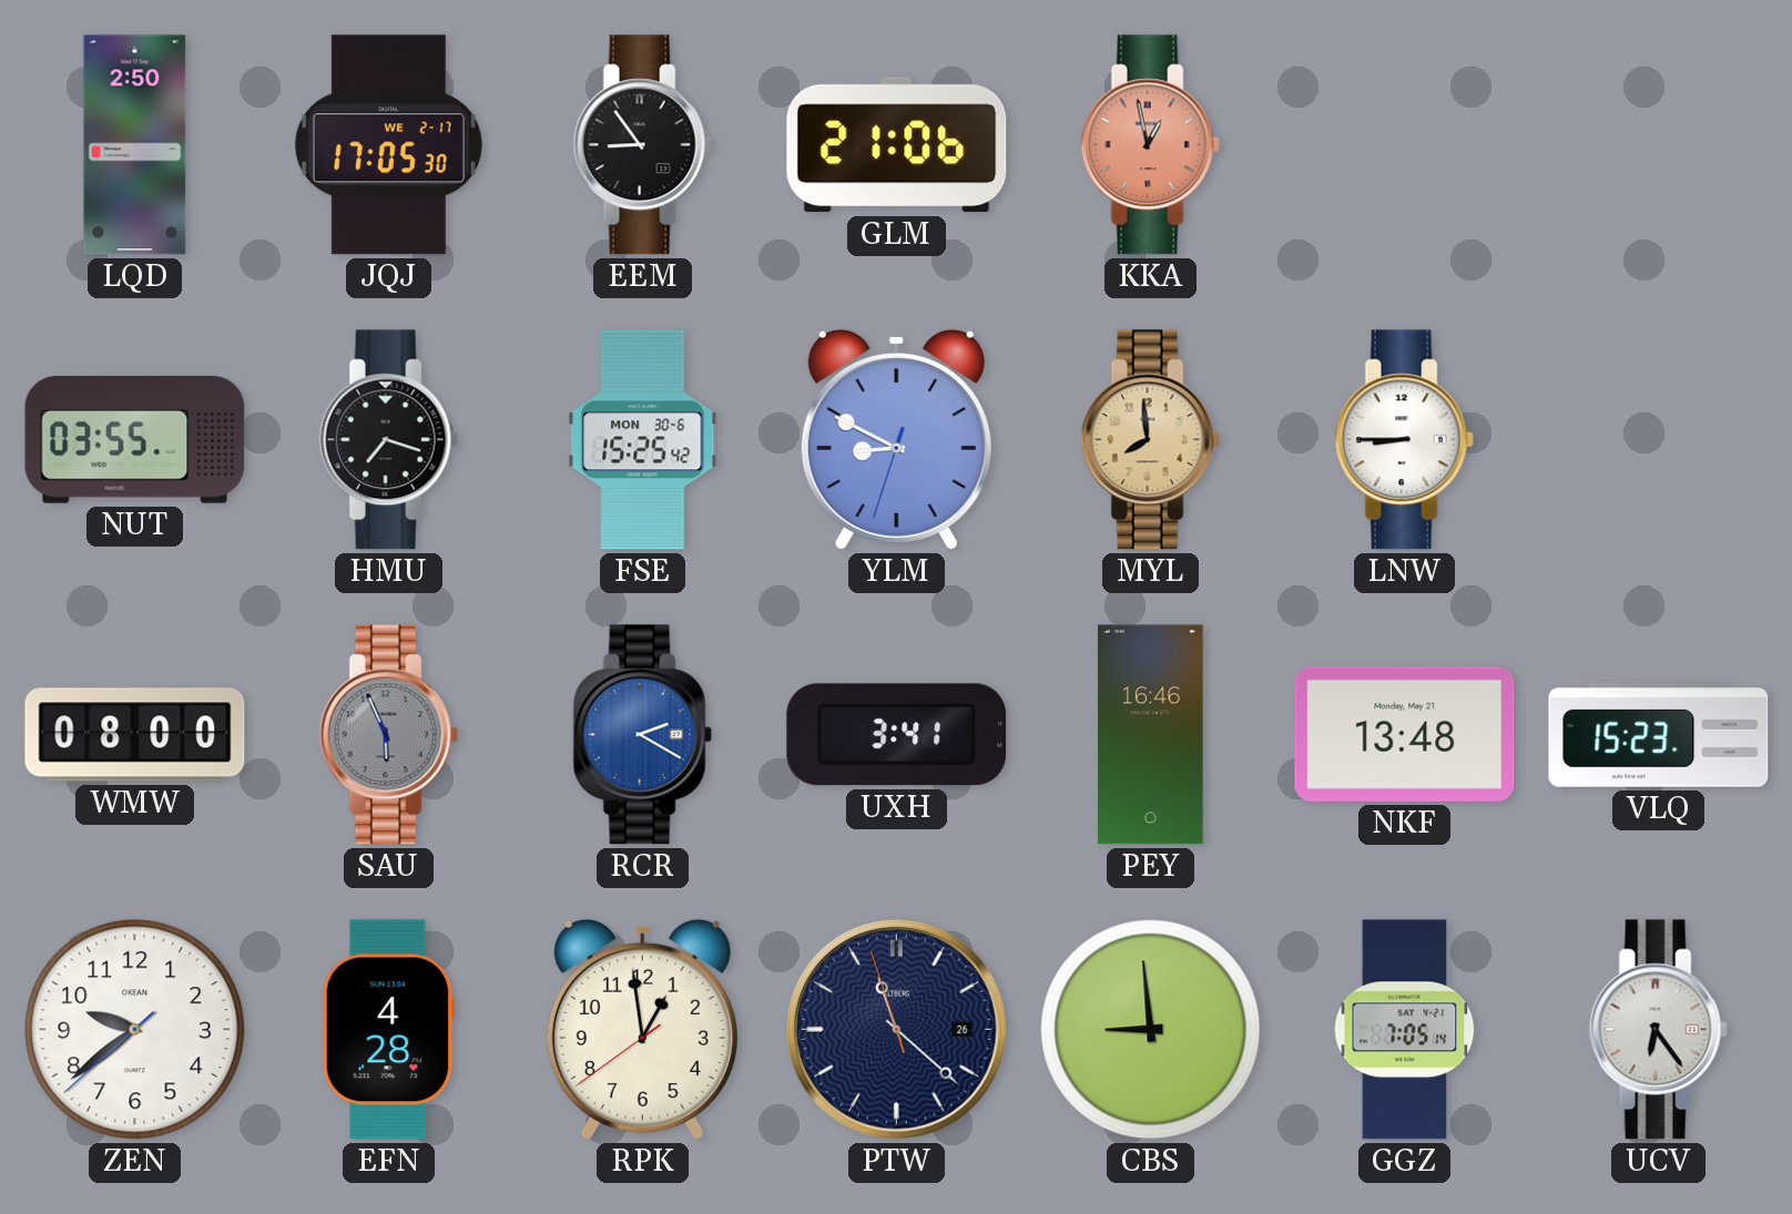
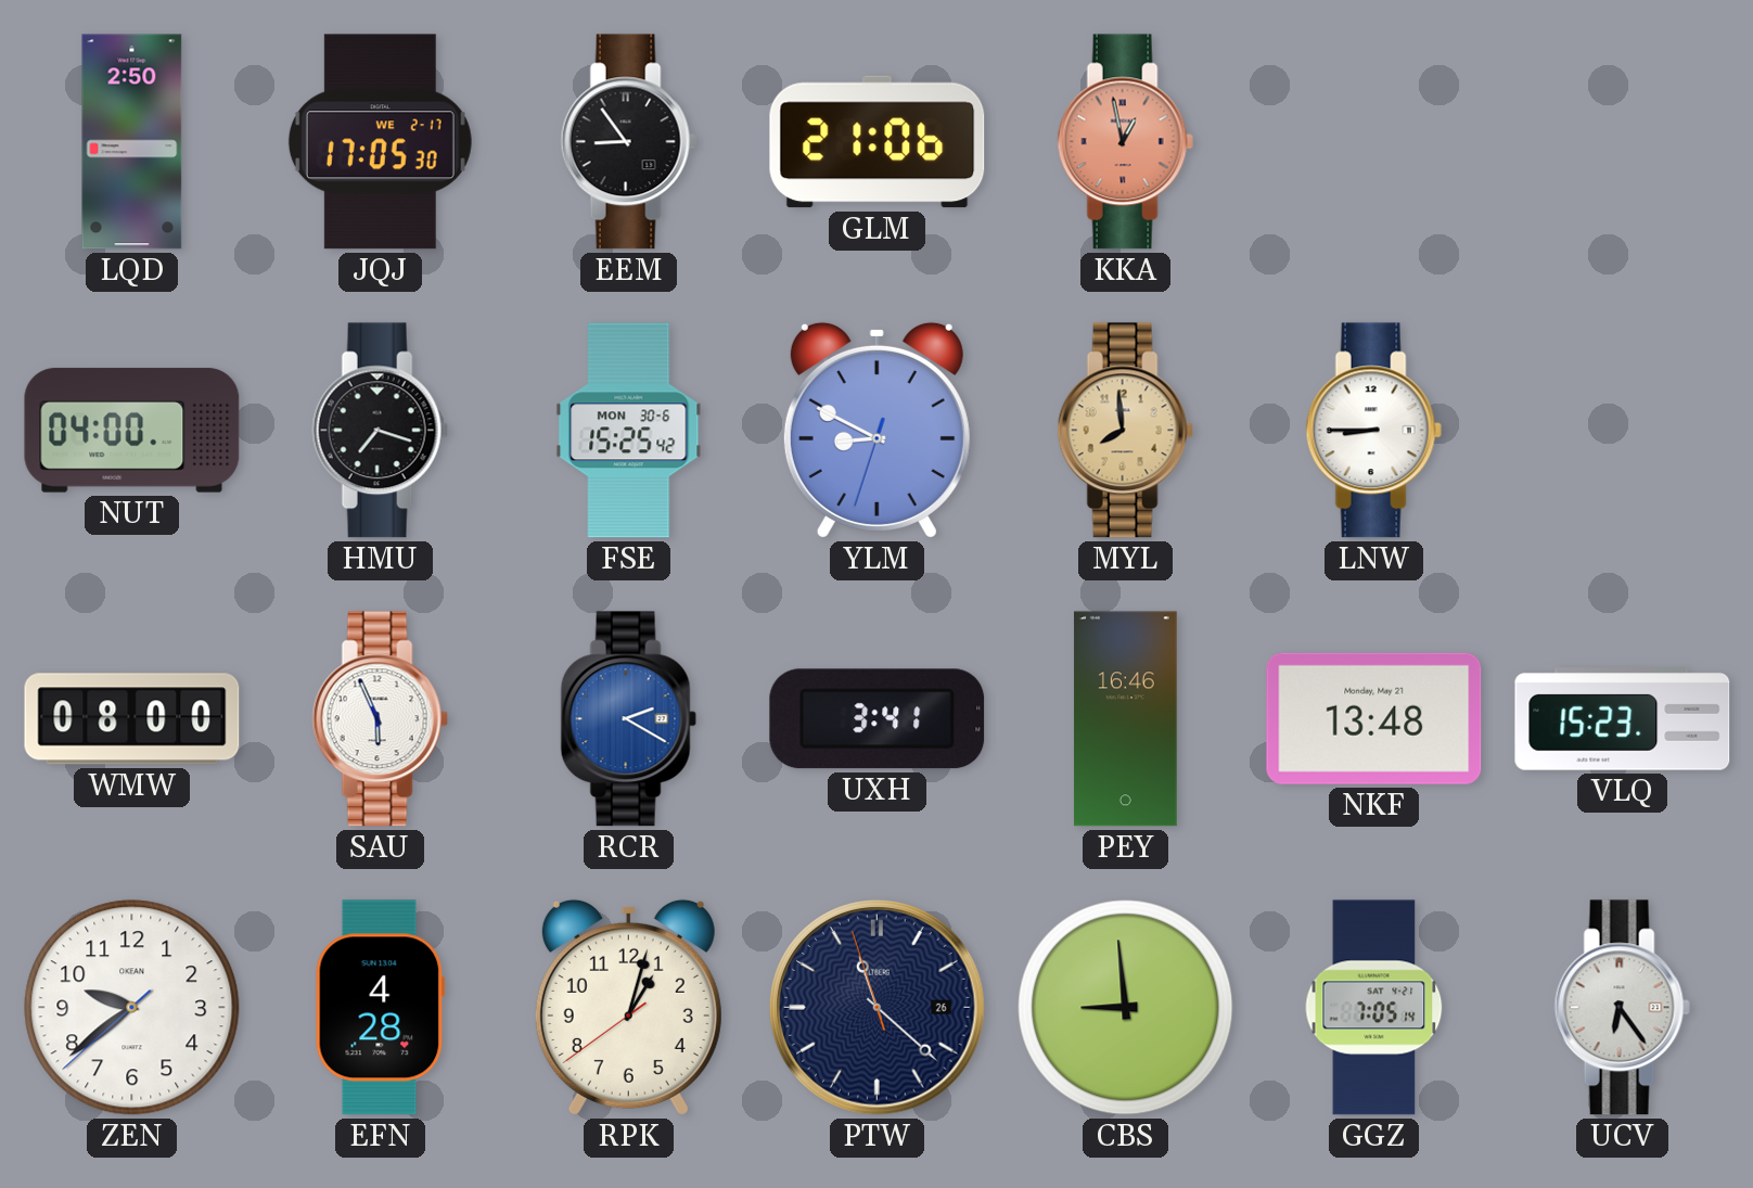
NUT: 03:55 -> 04:00 (132, 431)
SAU dial: grey -> white (380, 719)
RPK: 12:58 -> 1:02 (628, 1007)
